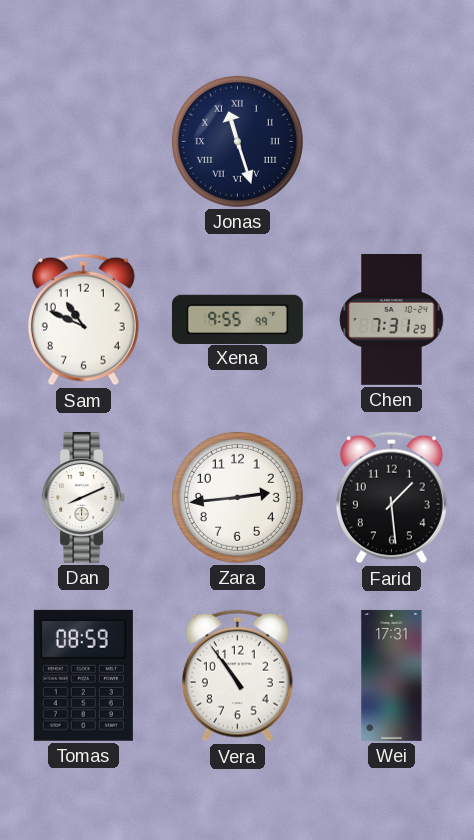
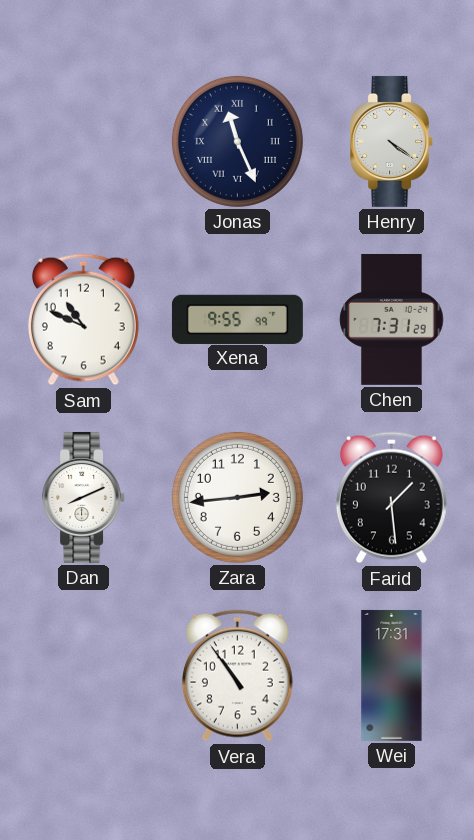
Jonas: 11:27 -> 11:26 (237, 141)
Henry: none -> 4:21 (392, 141)
Tomas: 08:59 -> none (83, 675)
